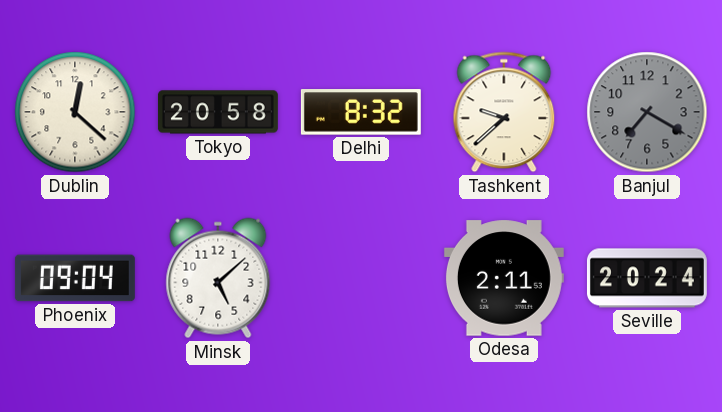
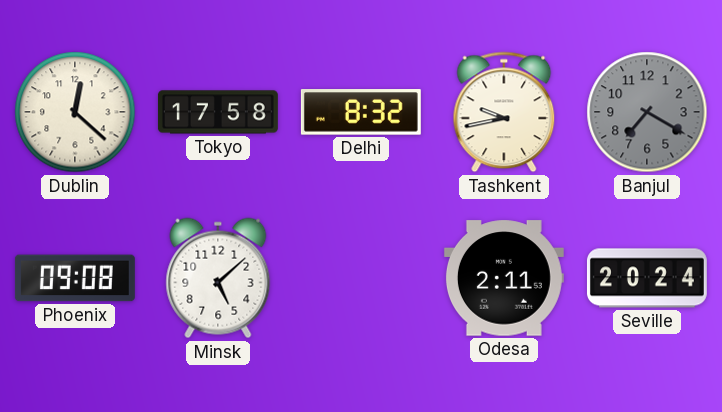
Tokyo: 20:58 -> 17:58 (218, 112)
Tashkent: 9:38 -> 9:43 (504, 112)
Phoenix: 09:04 -> 09:08 (75, 278)
